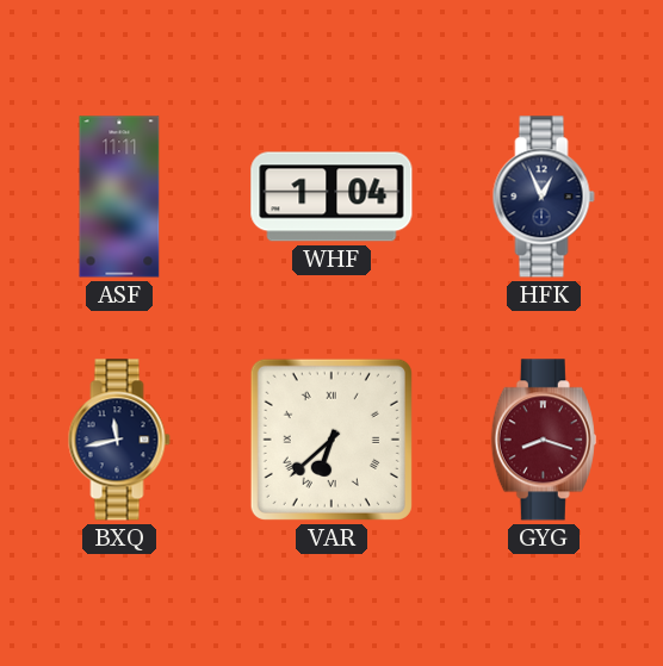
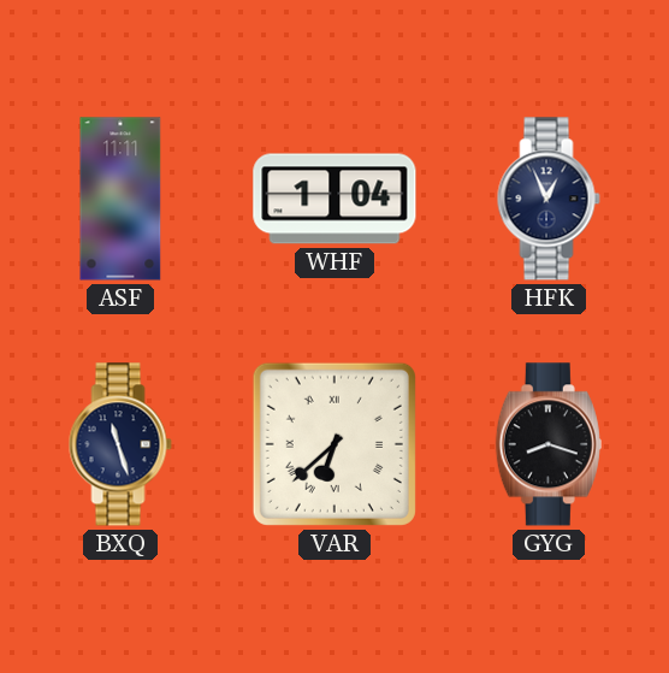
BXQ: 11:43 -> 11:27 (120, 444)
GYG dial: burgundy -> black (549, 444)
